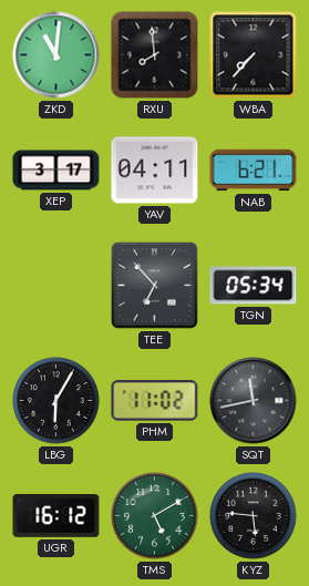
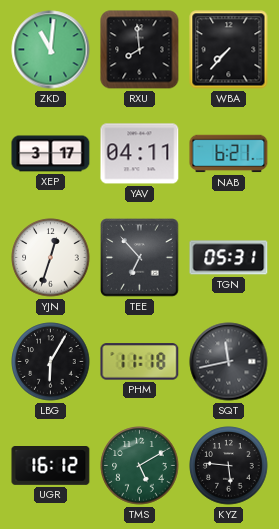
YJN: none -> 12:33 (51, 258)
TGN: 05:34 -> 05:31 (229, 258)
PHM: 11:02 -> 11:18 (140, 362)
